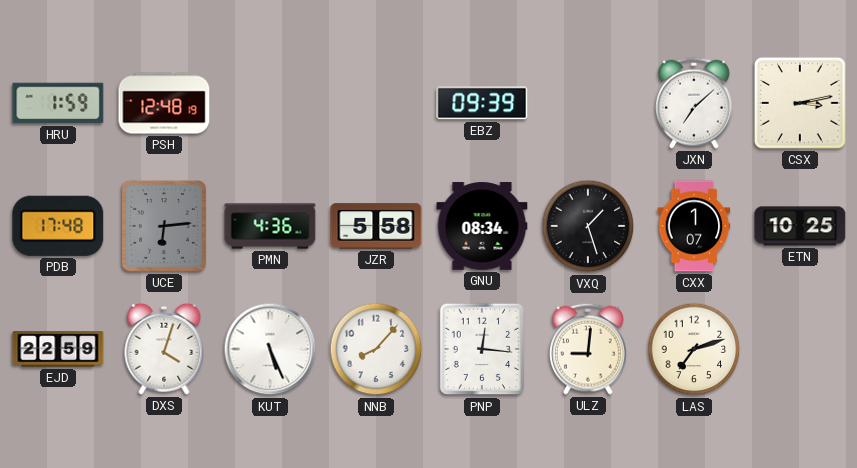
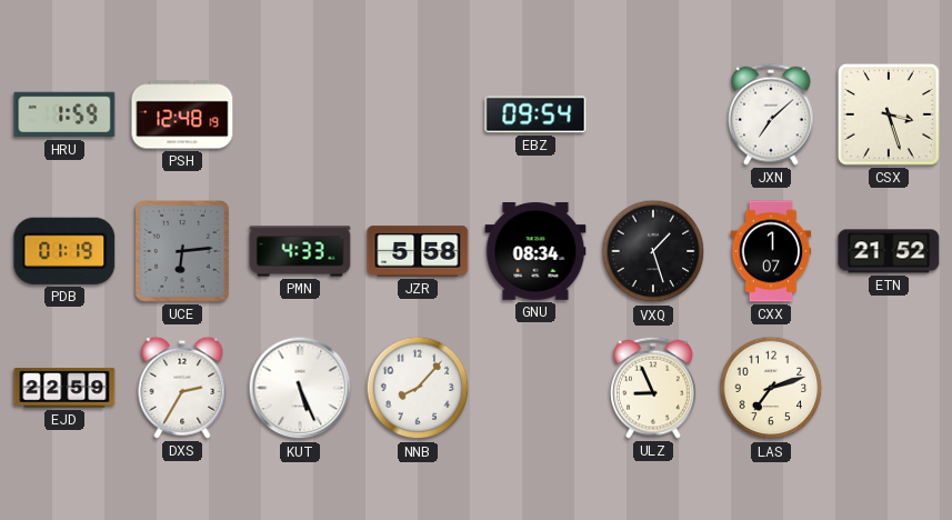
EBZ: 09:39 -> 09:54 (535, 114)
CSX: 3:13 -> 3:27 (889, 114)
PDB: 17:48 -> 01:19 (64, 251)
PMN: 4:36 -> 4:33 (300, 251)
ETN: 10:25 -> 21:52 (889, 251)
DXS: 4:03 -> 2:35 (182, 388)
PNP: 12:16 -> none (481, 349)
ULZ: 9:01 -> 8:56 (654, 388)
